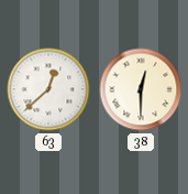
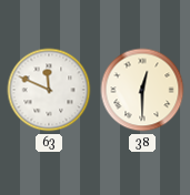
63: 12:38 -> 11:49 (49, 90)
